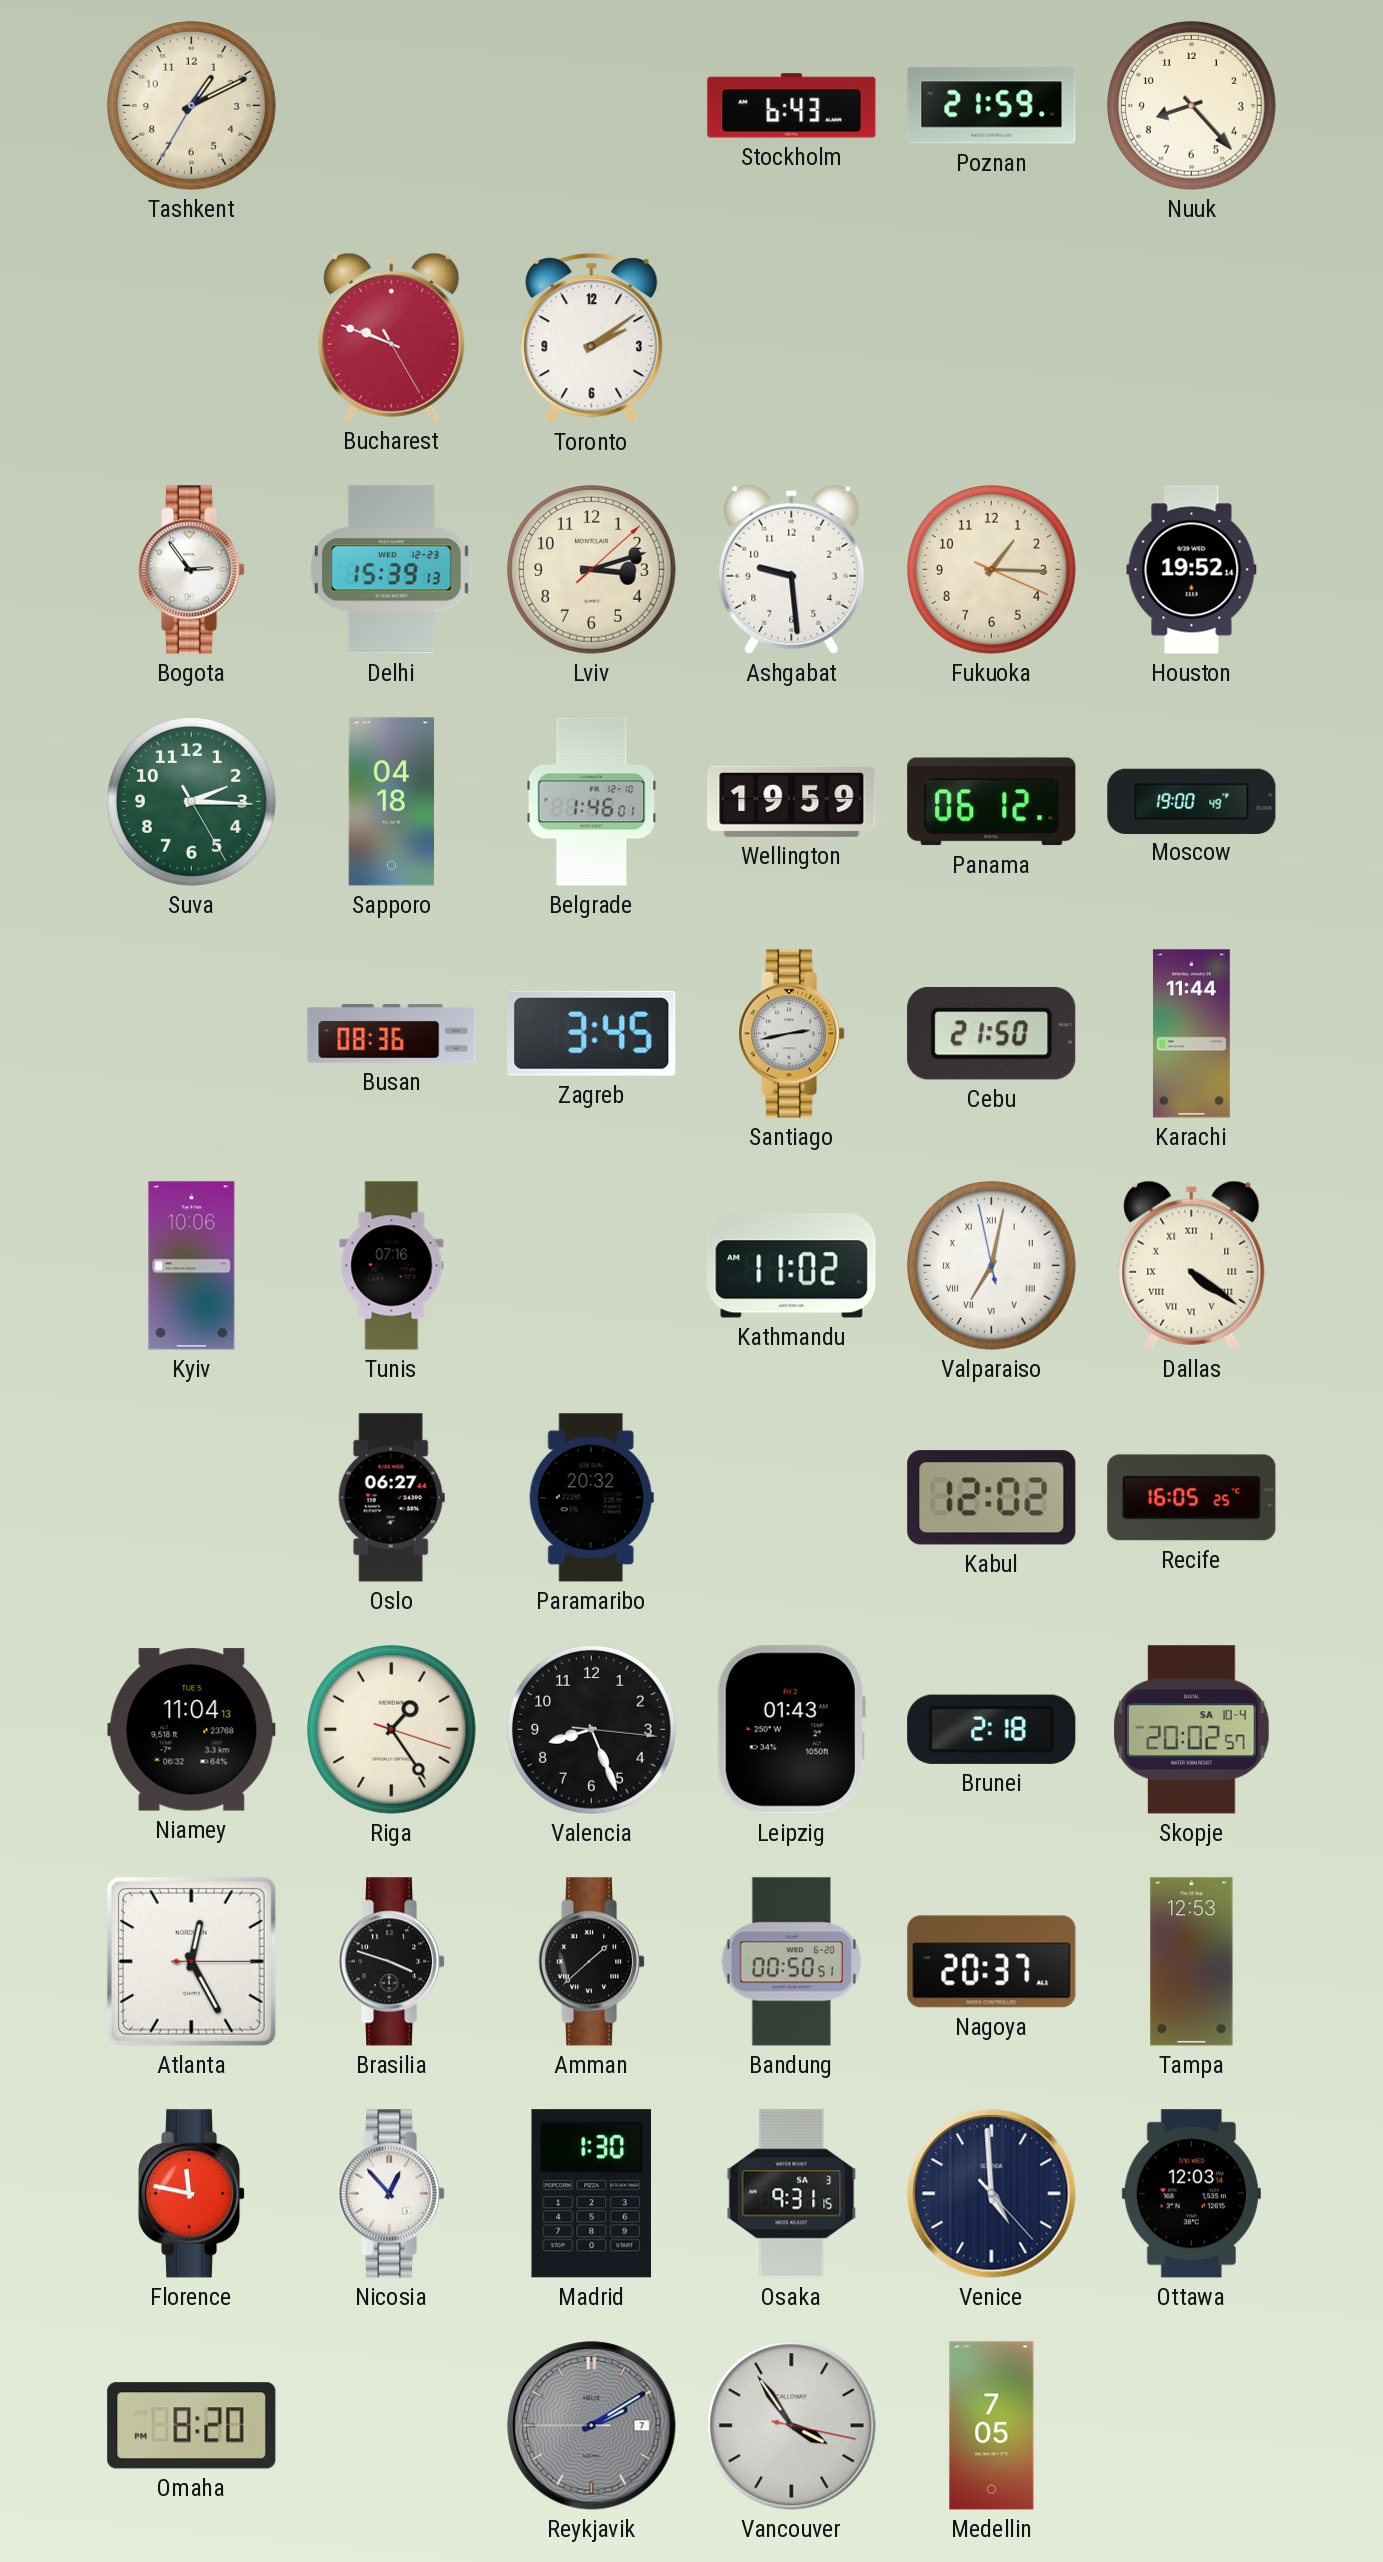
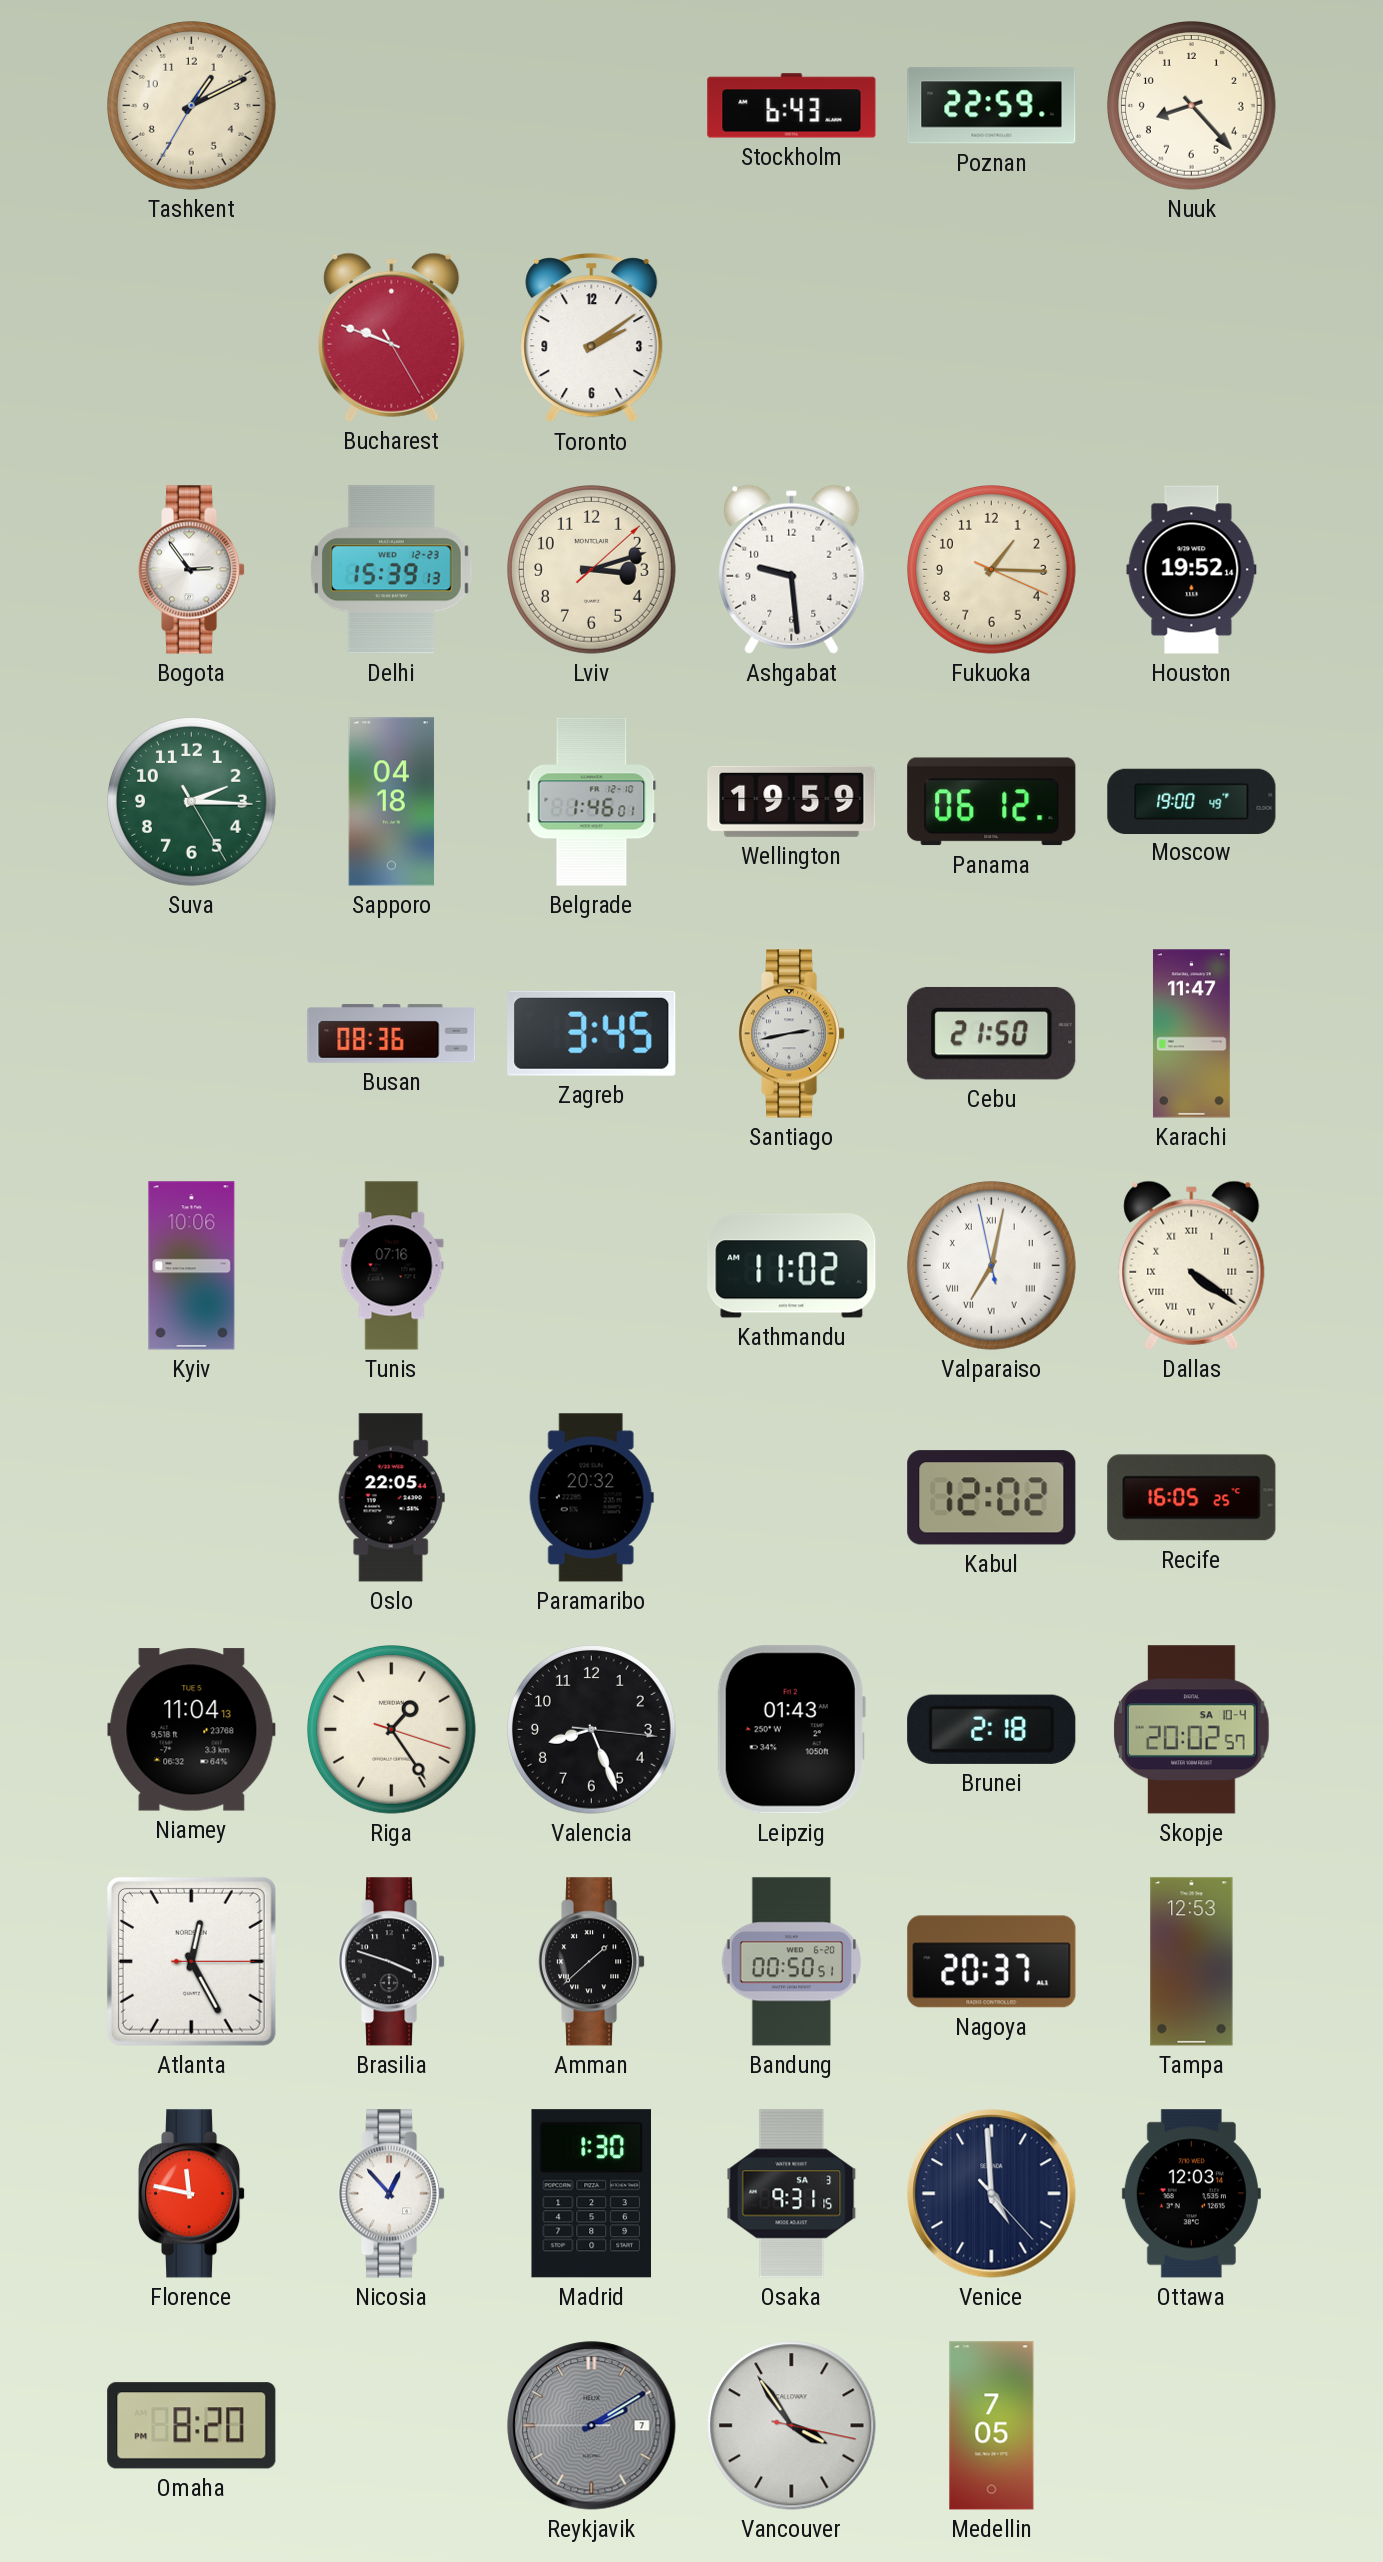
Poznan: 21:59 -> 22:59 (992, 106)
Karachi: 11:44 -> 11:47 (1191, 1034)
Oslo: 06:27 -> 22:05 (391, 1498)
